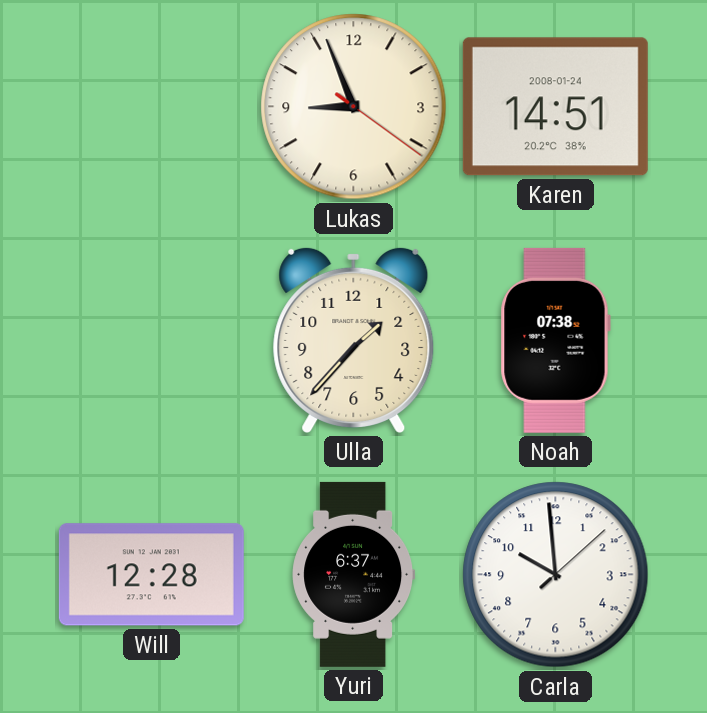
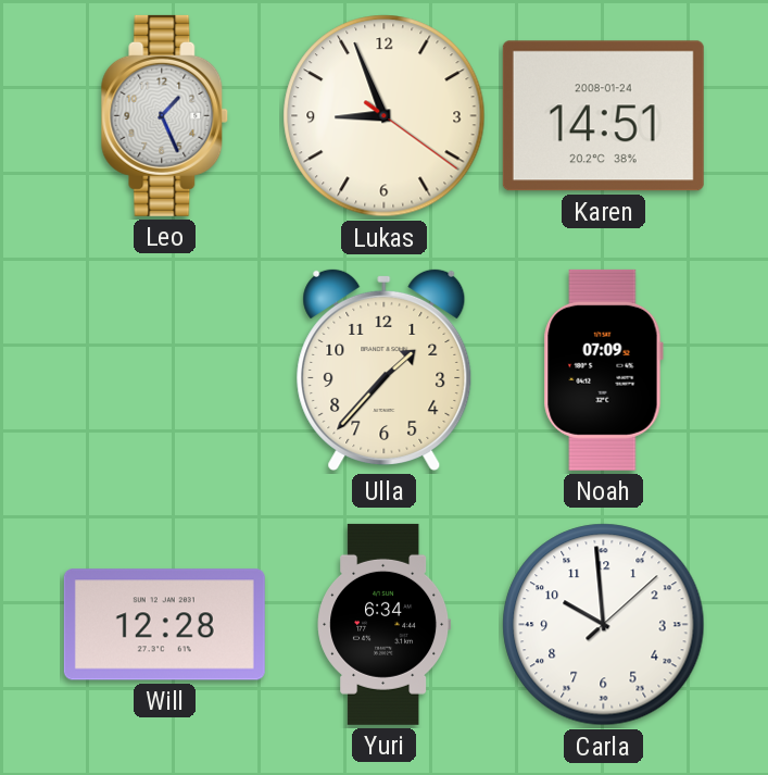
Leo: none -> 1:26 (165, 115)
Noah: 07:38 -> 07:09 (603, 370)
Yuri: 6:37 -> 6:34 (385, 624)
